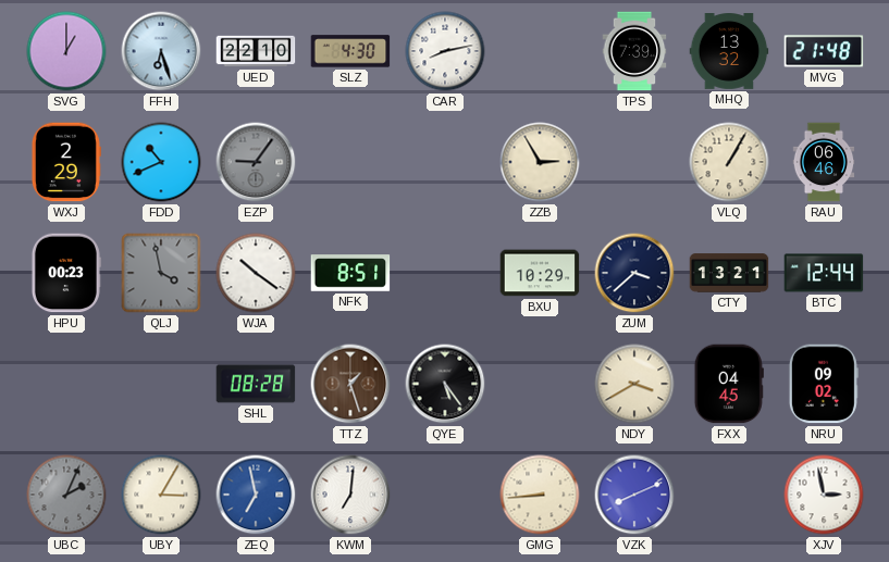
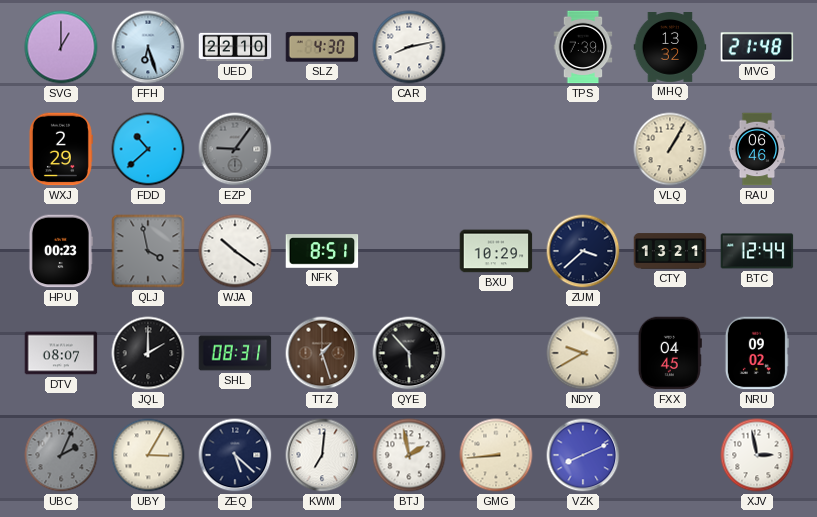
FDD: 10:41 -> 10:38 (148, 149)
ZZB: 2:55 -> none (540, 162)
DTV: none -> 08:07 (61, 353)
JQL: none -> 2:00 (148, 353)
SHL: 08:28 -> 08:31 (235, 353)
QYE: 5:24 -> 5:53 (409, 353)
NDY: 3:40 -> 9:40 (583, 353)
ZEQ: 6:58 -> 5:22 (235, 455)
ZEQ dial: blue -> navy (235, 455)
BTJ: none -> 1:58 (409, 455)
